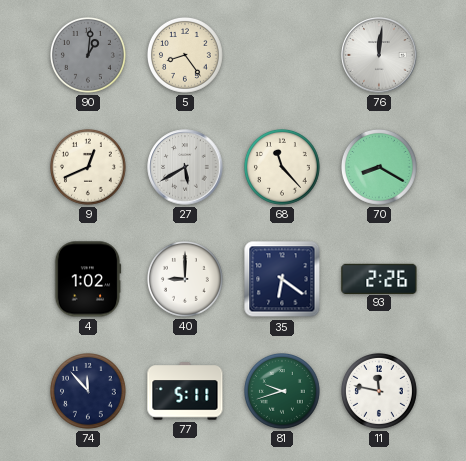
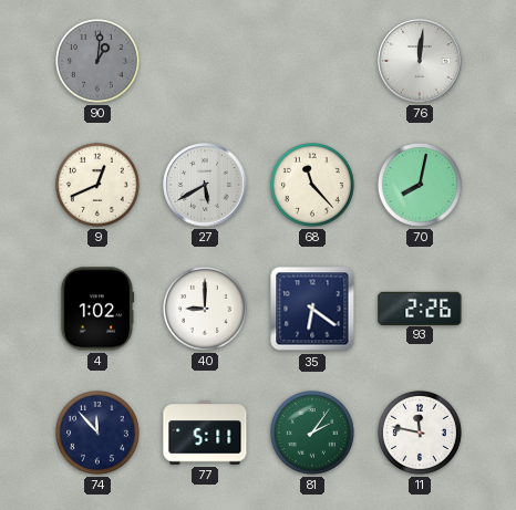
5: 8:24 -> none (186, 56)
70: 8:20 -> 8:02 (421, 186)
81: 9:42 -> 2:06 (313, 434)
